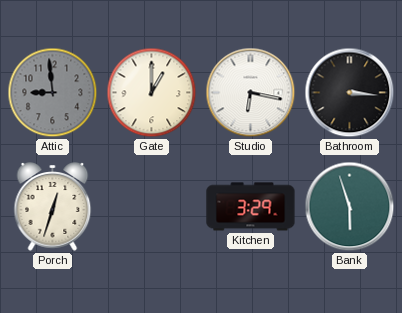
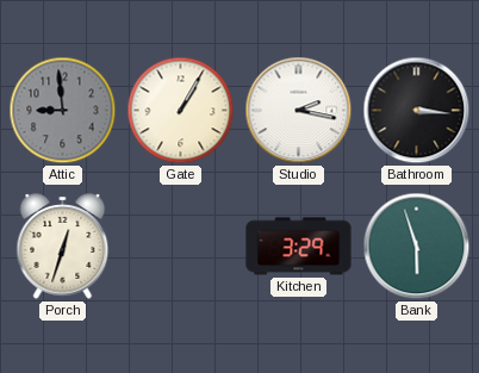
Gate: 1:00 -> 1:05 (181, 111)
Studio: 6:17 -> 2:17 (299, 111)
